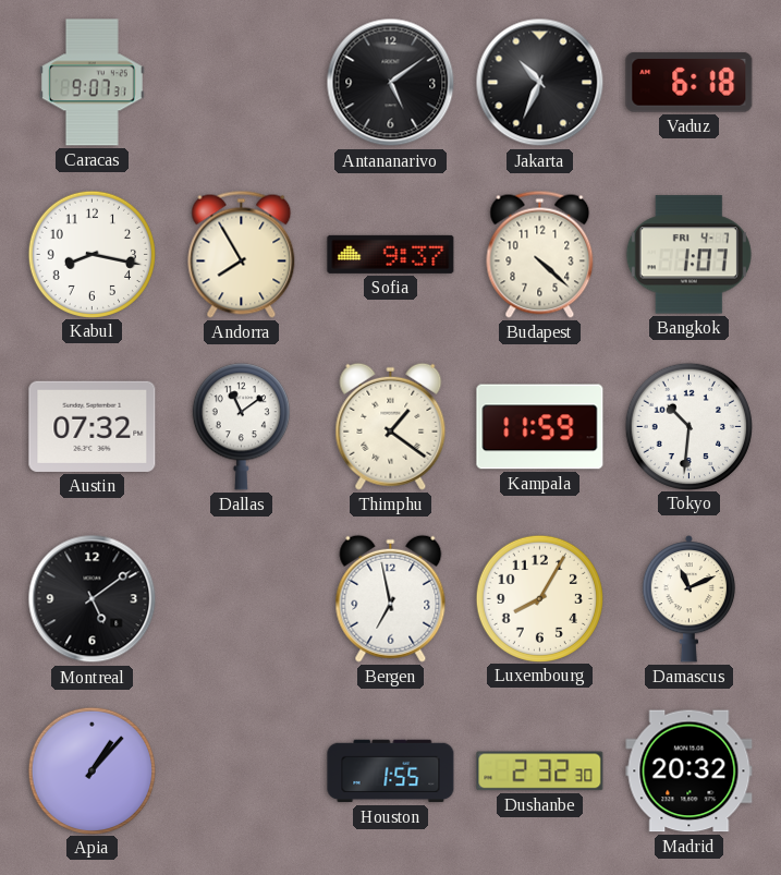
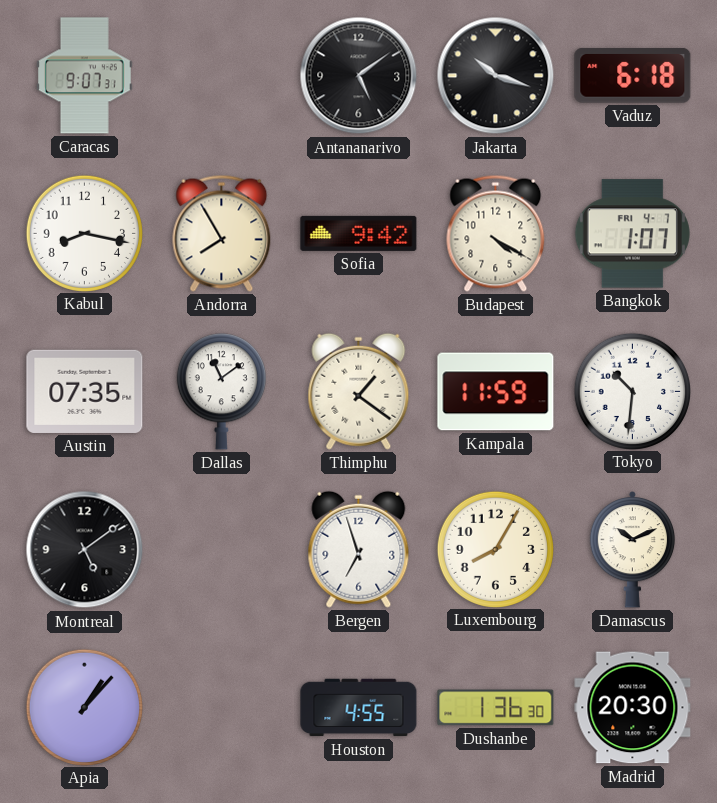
Jakarta: 10:34 -> 10:18 (496, 76)
Sofia: 9:37 -> 9:42 (359, 233)
Budapest: 4:22 -> 4:20 (496, 233)
Austin: 07:32 -> 07:35 (85, 391)
Bergen: 6:58 -> 6:57 (359, 549)
Damascus: 11:11 -> 10:11 (633, 550)
Houston: 1:55 -> 4:55 (359, 708)
Dushanbe: 2:32 -> 1:36 (496, 708)
Madrid: 20:32 -> 20:30 (633, 708)
